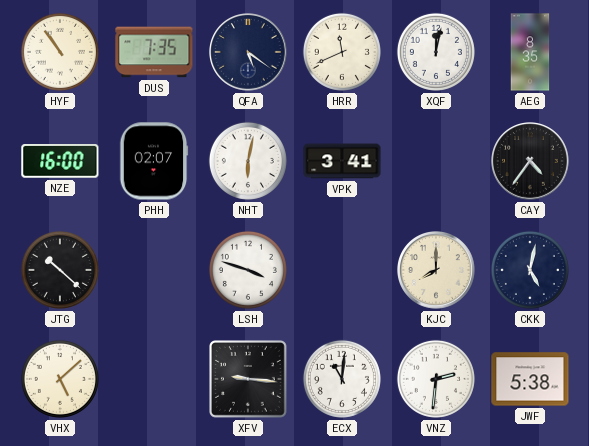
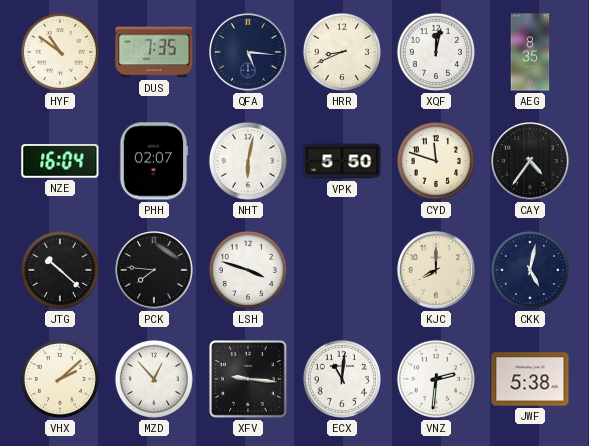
HYF: 10:54 -> 10:51 (60, 52)
QFA: 5:21 -> 5:16 (249, 52)
HRR: 11:41 -> 8:41 (342, 52)
NZE: 16:00 -> 16:04 (60, 162)
VPK: 3:41 -> 5:50 (342, 161)
CYD: none -> 11:48 (436, 161)
PCK: none -> 7:46 (155, 270)
VHX: 5:08 -> 2:08 (60, 379)
MZD: none -> 12:53 (154, 379)
